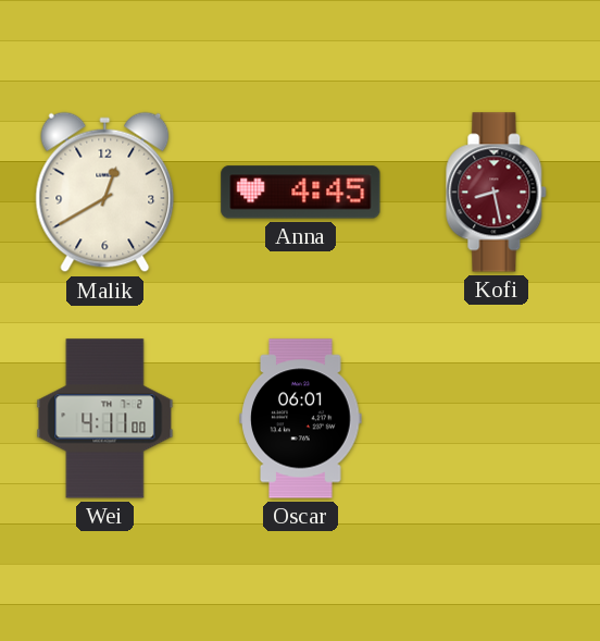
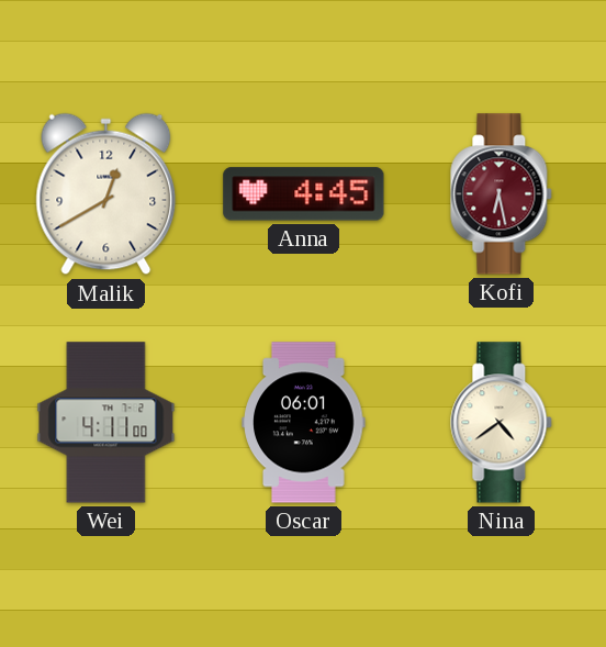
Kofi: 8:28 -> 6:28 (502, 194)
Nina: none -> 4:39 (502, 423)
